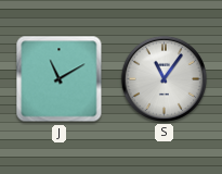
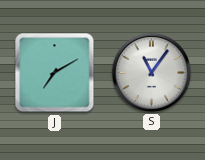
J: 11:10 -> 7:10 (55, 73)
